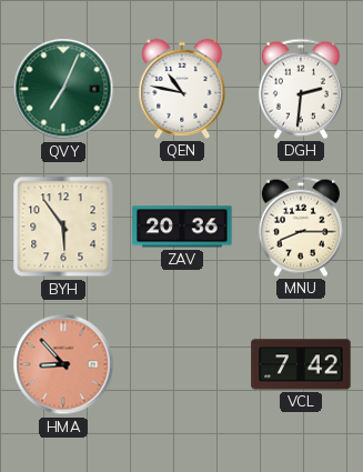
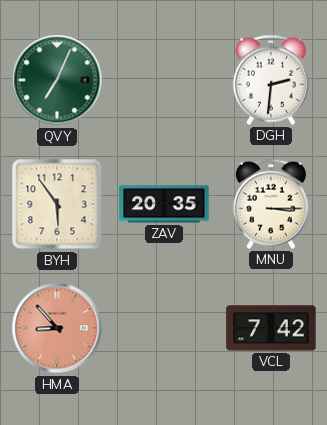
QEN: 10:47 -> none (182, 89)
ZAV: 20:36 -> 20:35 (164, 204)
MNU: 8:15 -> 3:15 (271, 204)
